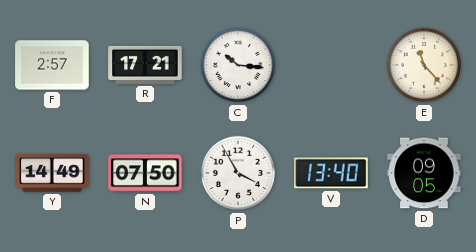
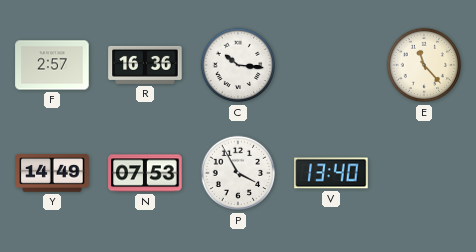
R: 17:21 -> 16:36 (145, 65)
N: 07:50 -> 07:53 (145, 173)
D: 09:05 -> none (424, 173)
